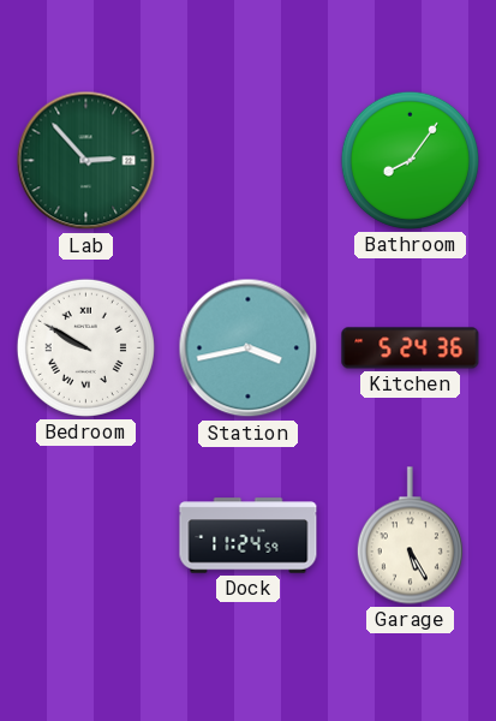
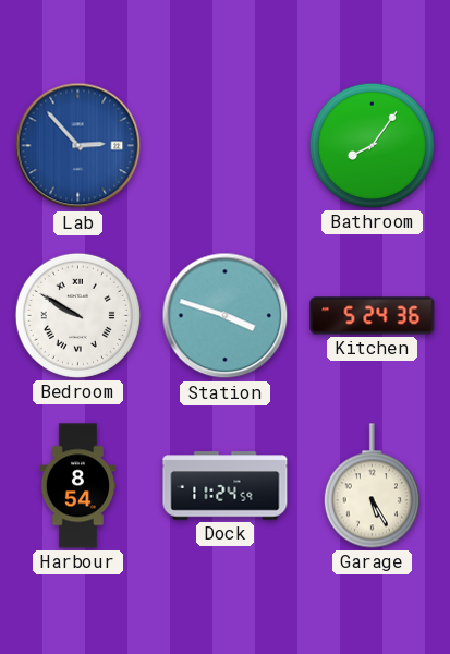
Lab dial: green -> blue (78, 146)
Station: 3:43 -> 3:48 (226, 316)
Harbour: none -> 8:54 (78, 486)
